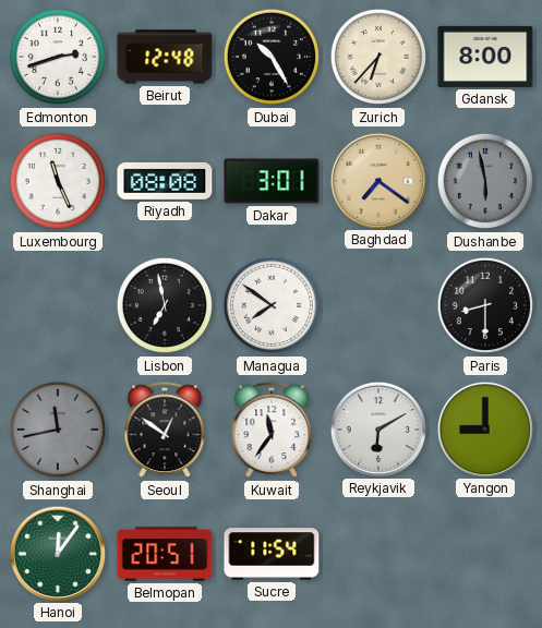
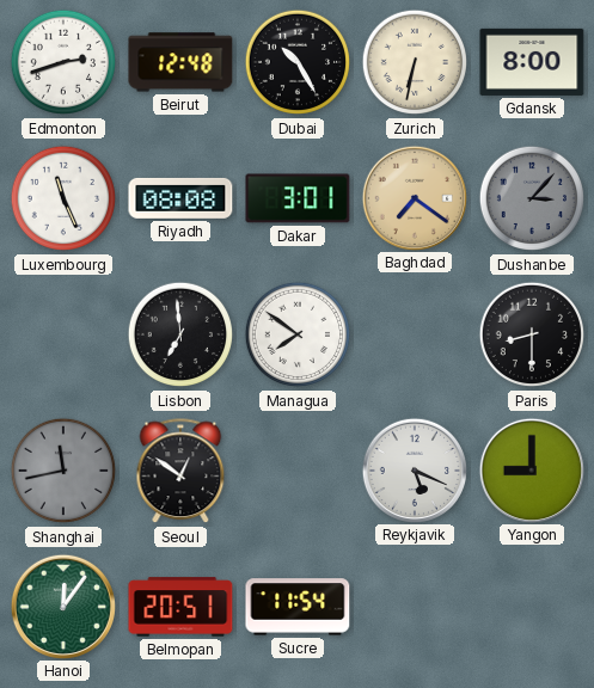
Zurich: 6:37 -> 6:32 (415, 62)
Dushanbe: 5:58 -> 3:07 (532, 198)
Lisbon: 6:58 -> 6:59 (180, 334)
Kuwait: 11:36 -> none (272, 431)
Reykjavik: 6:10 -> 5:19 (414, 469)
